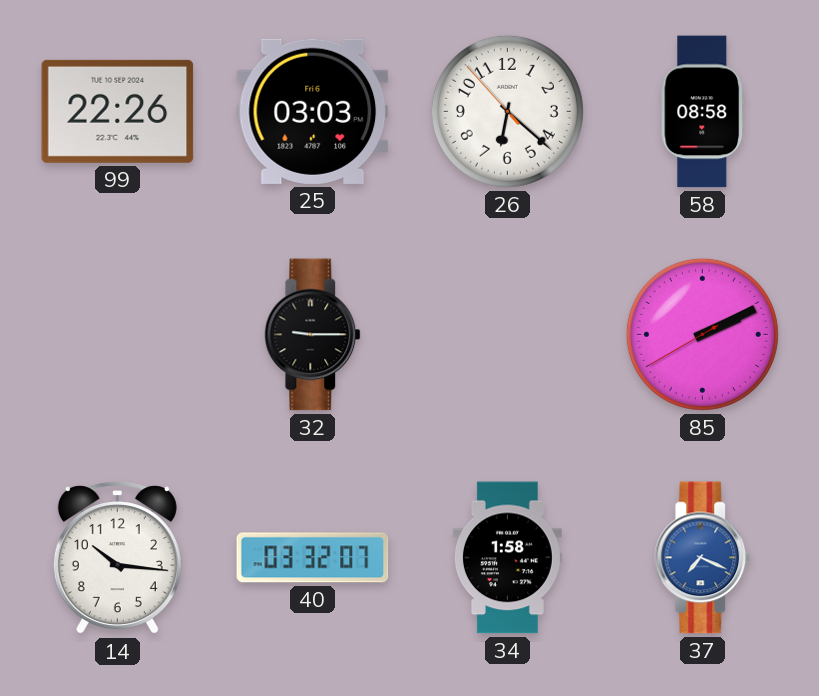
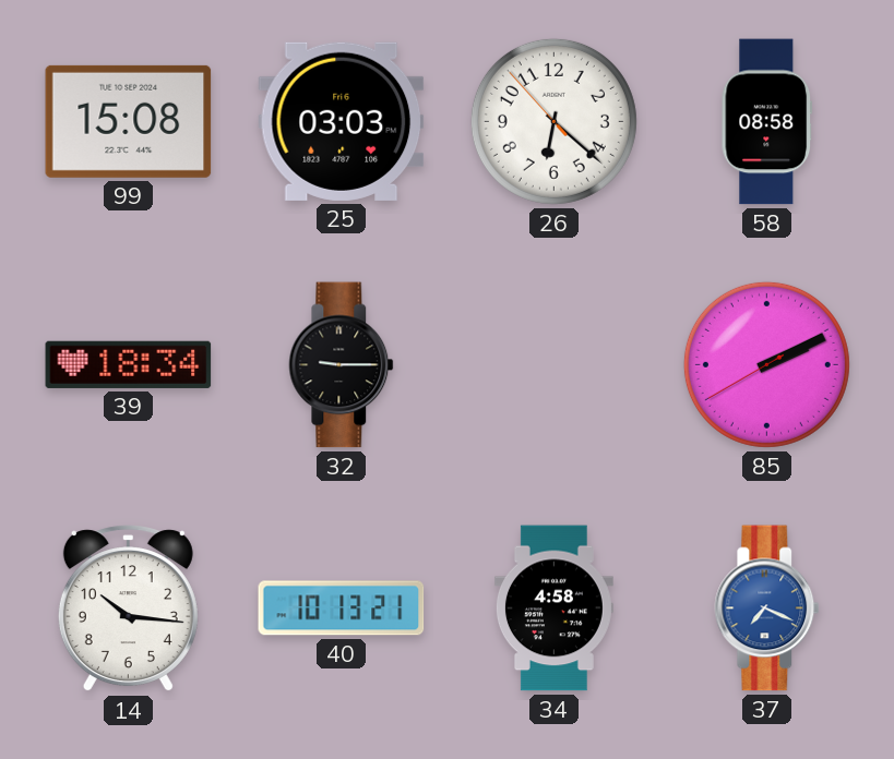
99: 22:26 -> 15:08 (129, 121)
39: none -> 18:34 (129, 364)
40: 03:32 -> 10:13 (342, 609)
34: 1:58 -> 4:58 (553, 609)
